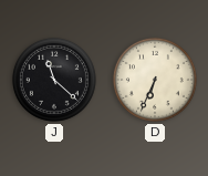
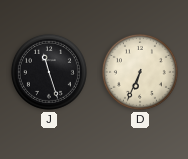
J: 11:22 -> 11:27 (49, 72)
